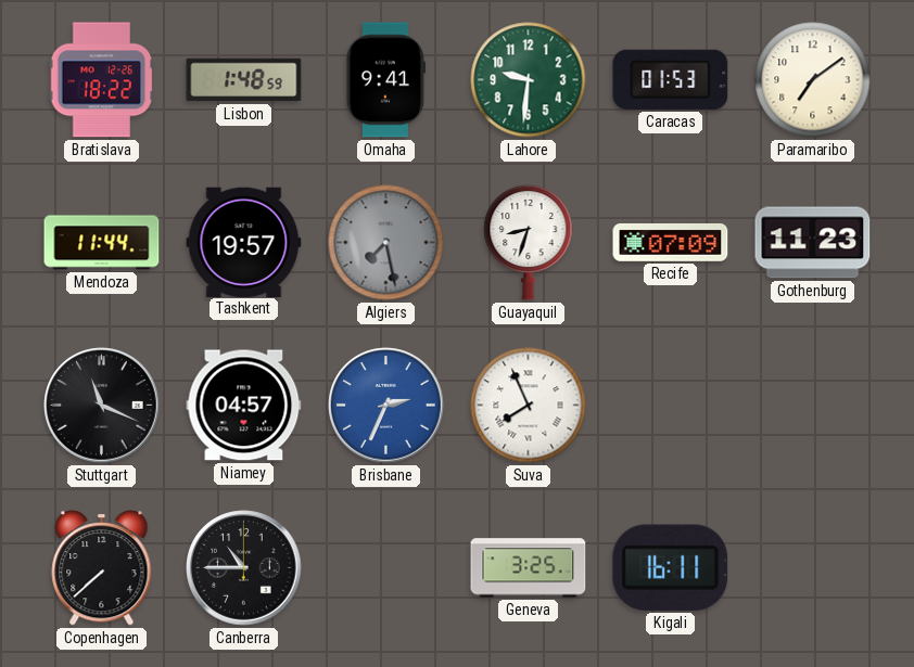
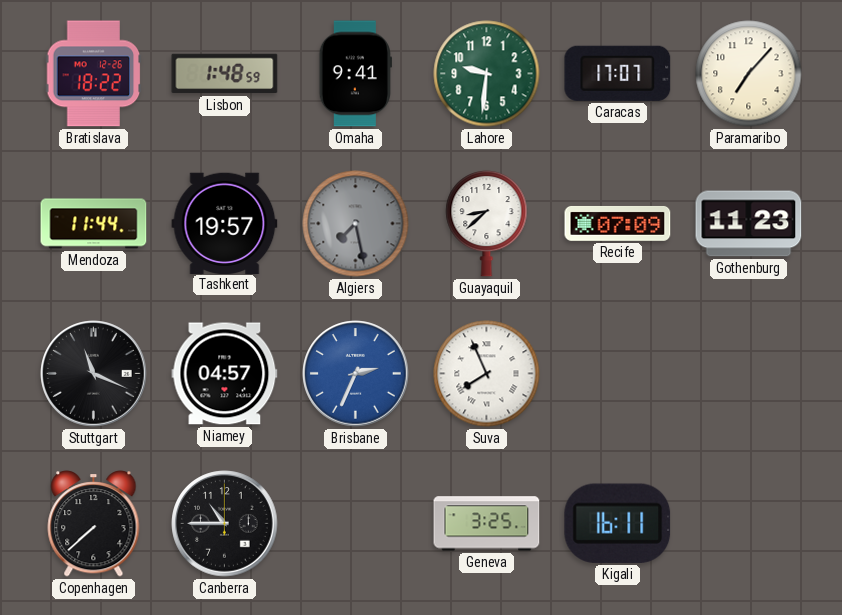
Caracas: 01:53 -> 17:07 (618, 73)
Paramaribo: 7:09 -> 7:07 (749, 74)
Guayaquil: 8:33 -> 8:38 (487, 223)
